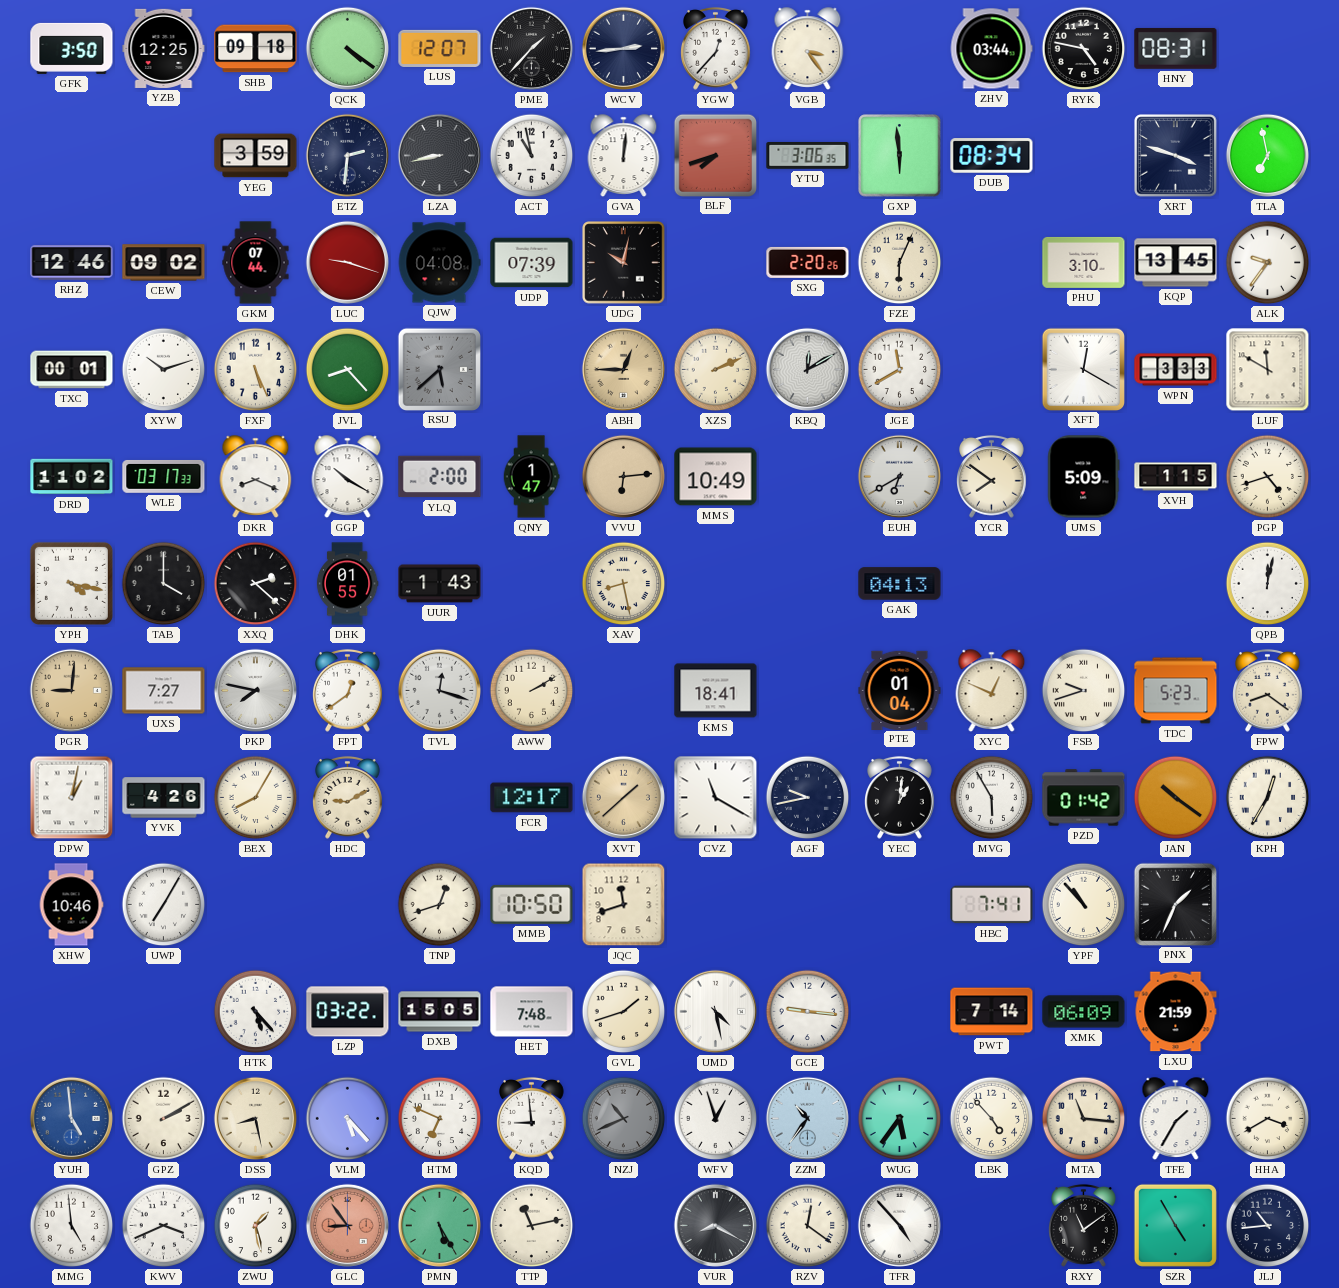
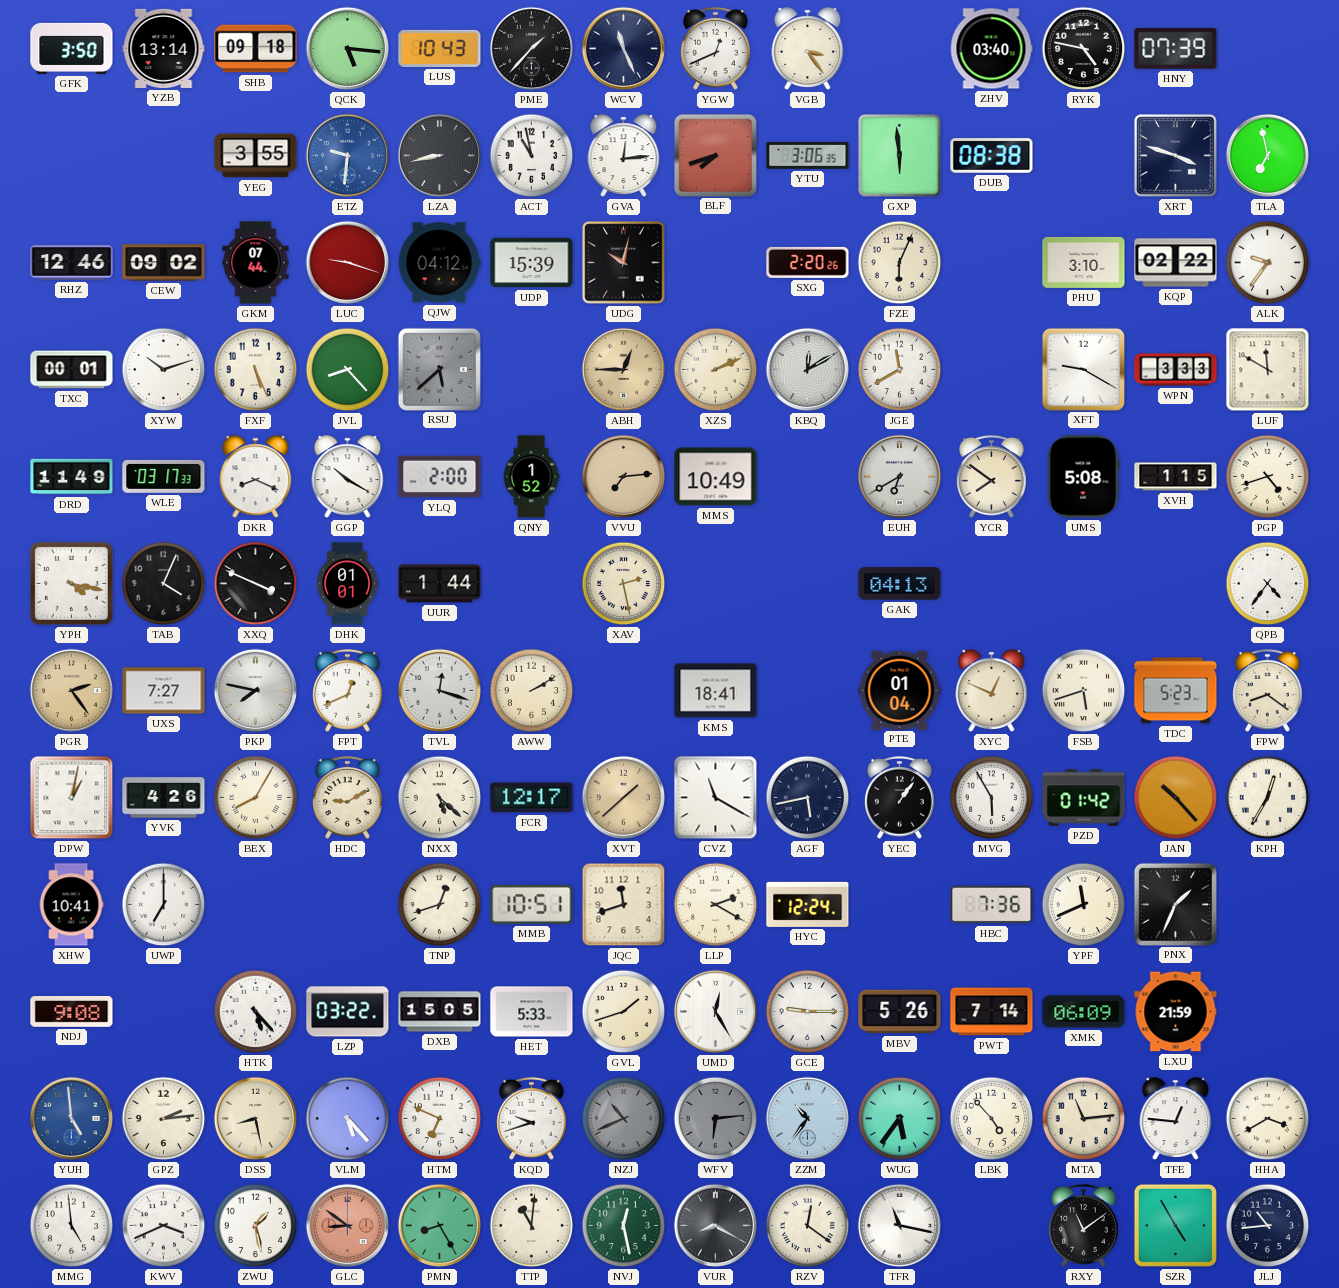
YZB: 12:25 -> 13:14 (164, 48)
QCK: 4:21 -> 5:16 (347, 48)
LUS: 12:07 -> 10:43 (440, 48)
WCV: 2:44 -> 11:26 (623, 48)
YGW: 12:37 -> 12:41 (716, 48)
ZHV: 03:44 -> 03:40 (991, 49)
HNY: 08:31 -> 07:39 (1176, 48)
YEG: 3:59 -> 3:55 (256, 156)
ETZ: 2:31 -> 9:31 (347, 155)
ETZ dial: navy -> blue (347, 155)
GVA: 12:01 -> 12:14 (624, 156)
DUB: 08:34 -> 08:38 (992, 156)
QJW: 04:08 -> 04:12 (439, 263)
UDP: 07:39 -> 15:39 (532, 263)
KQP: 13:45 -> 02:22 (1176, 263)
XFT: 12:20 -> 9:20 (1083, 369)
DRD: 11:02 -> 11:49 (72, 477)
QNY: 1:47 -> 1:52 (531, 477)
VVU: 6:14 -> 7:14 (623, 476)
UMS: 5:09 -> 5:08 (1084, 477)
TAB: 4:00 -> 4:04 (164, 584)
XXQ: 2:22 -> 3:49 (256, 584)
DHK: 01:55 -> 01:01 (347, 584)
UUR: 1:43 -> 1:44 (440, 584)
XAV: 8:28 -> 2:28 (624, 584)
QPB: 12:02 -> 4:36 (1268, 584)
PGR: 9:01 -> 2:24 (71, 690)
FPT: 12:39 -> 12:41 (348, 690)
FSB: 9:42 -> 5:42 (1084, 691)
NXX: none -> 5:22 (440, 798)
AGF: 9:43 -> 5:43 (808, 798)
YEC: 1:01 -> 1:06 (900, 797)
JAN: 10:21 -> 10:23 (1176, 798)
XHW: 10:46 -> 10:41 (71, 905)
UWP: 7:05 -> 7:00 (164, 905)
MMB: 10:50 -> 10:51 (532, 904)
LLP: none -> 2:20 (716, 905)
HYC: none -> 12:24 (808, 904)
HBC: 7:41 -> 7:36 (992, 905)
YPF: 10:53 -> 11:41 (1084, 905)
NDJ: none -> 9:08 (72, 1012)
HET: 7:48 -> 5:33 (532, 1012)
UMD: 4:28 -> 12:25 (715, 1011)
GCE: 9:16 -> 9:15 (808, 1012)
MBV: none -> 5:26 (900, 1012)
GPZ: 2:10 -> 2:14 (164, 1119)
KQD: 8:59 -> 9:42 (532, 1118)
WFV: 12:57 -> 6:14 (716, 1119)
WFV dial: white -> grey (716, 1119)
MTA: 11:16 -> 11:14 (1084, 1119)
TFE: 1:35 -> 12:46 (1176, 1119)
GLC: 8:54 -> 8:51 (347, 1225)
PMN: 5:25 -> 8:25 (439, 1225)
TTP: 11:13 -> 11:01 (532, 1226)
NVJ: none -> 12:28 (624, 1226)
TFR: 4:53 -> 11:17 (899, 1225)
